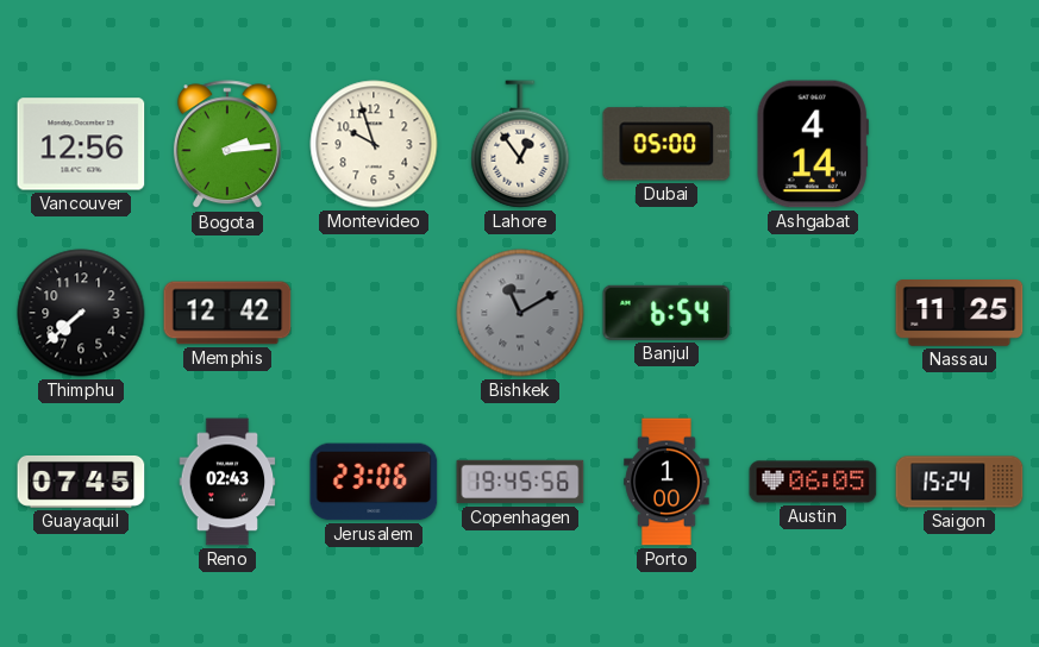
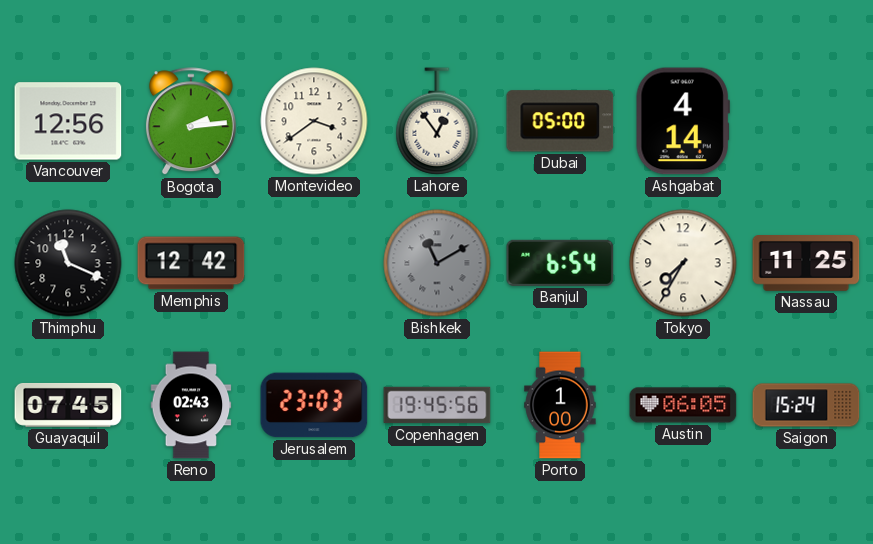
Montevideo: 9:57 -> 3:39 (314, 121)
Thimphu: 7:38 -> 11:19 (68, 263)
Tokyo: none -> 7:35 (683, 263)
Jerusalem: 23:06 -> 23:03 (314, 405)
